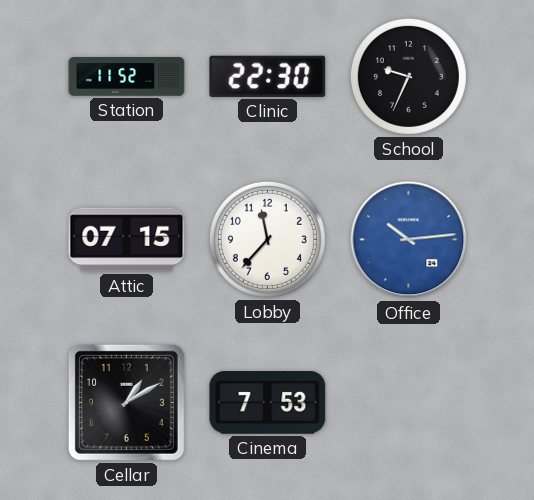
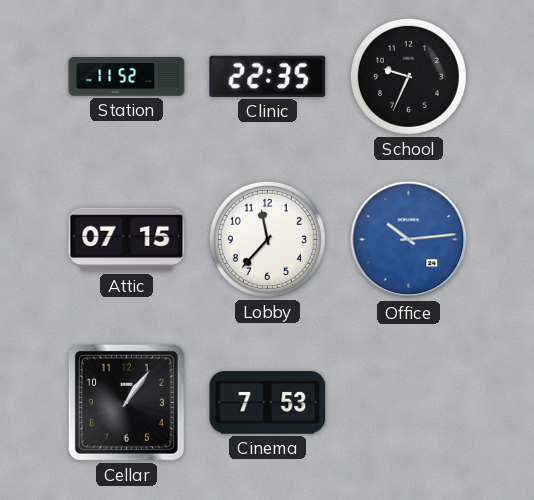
Clinic: 22:30 -> 22:35 (268, 76)
Cellar: 1:10 -> 1:06 (126, 402)
